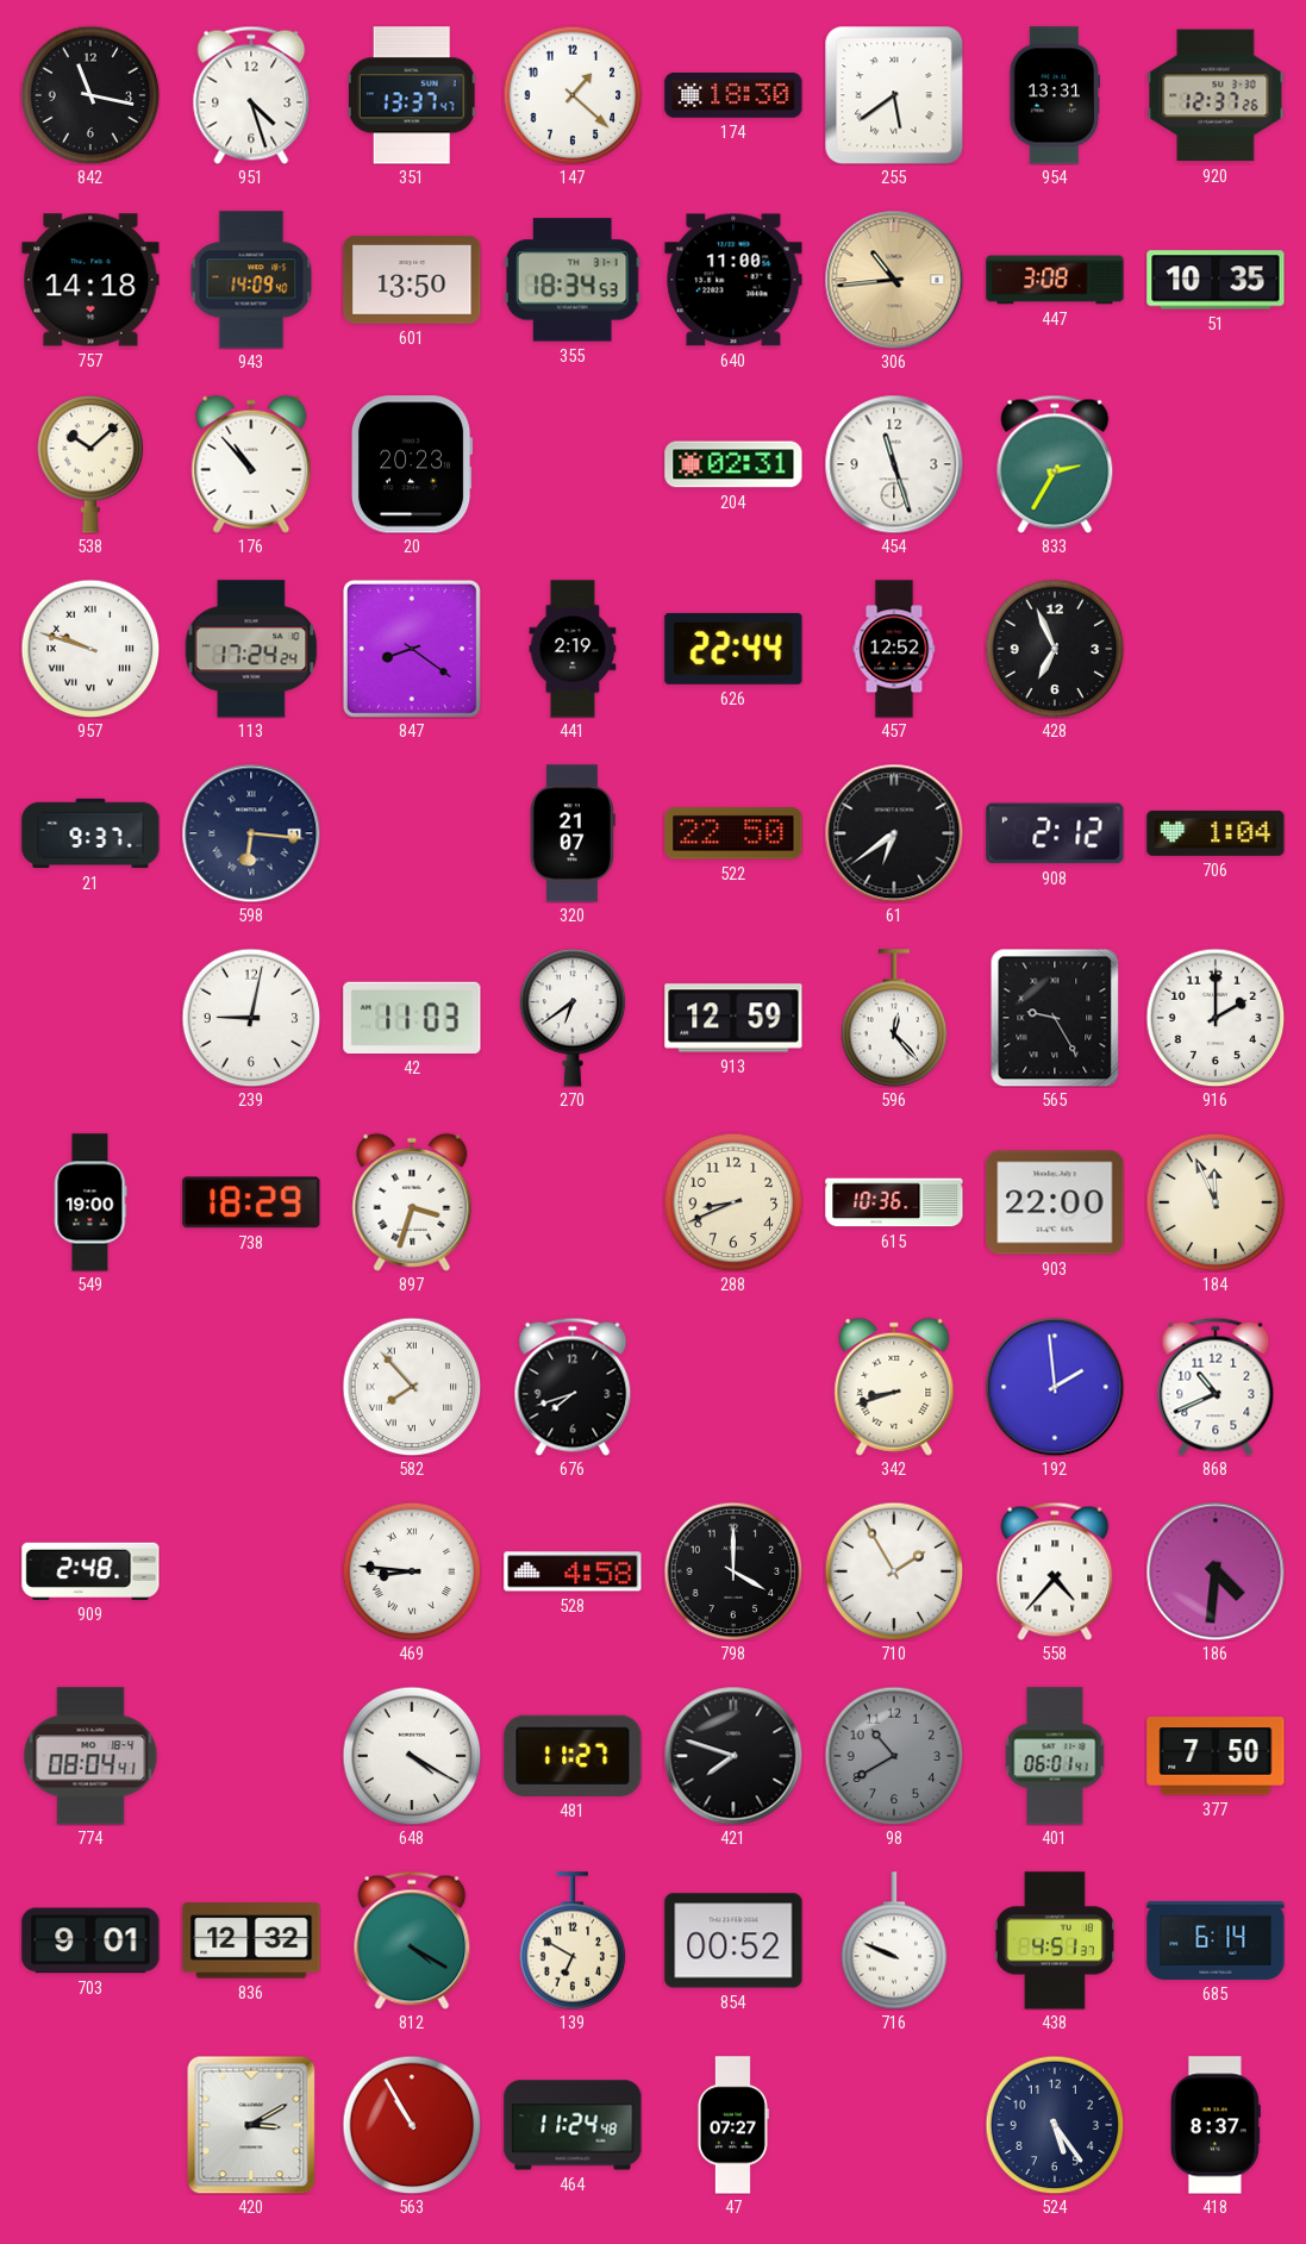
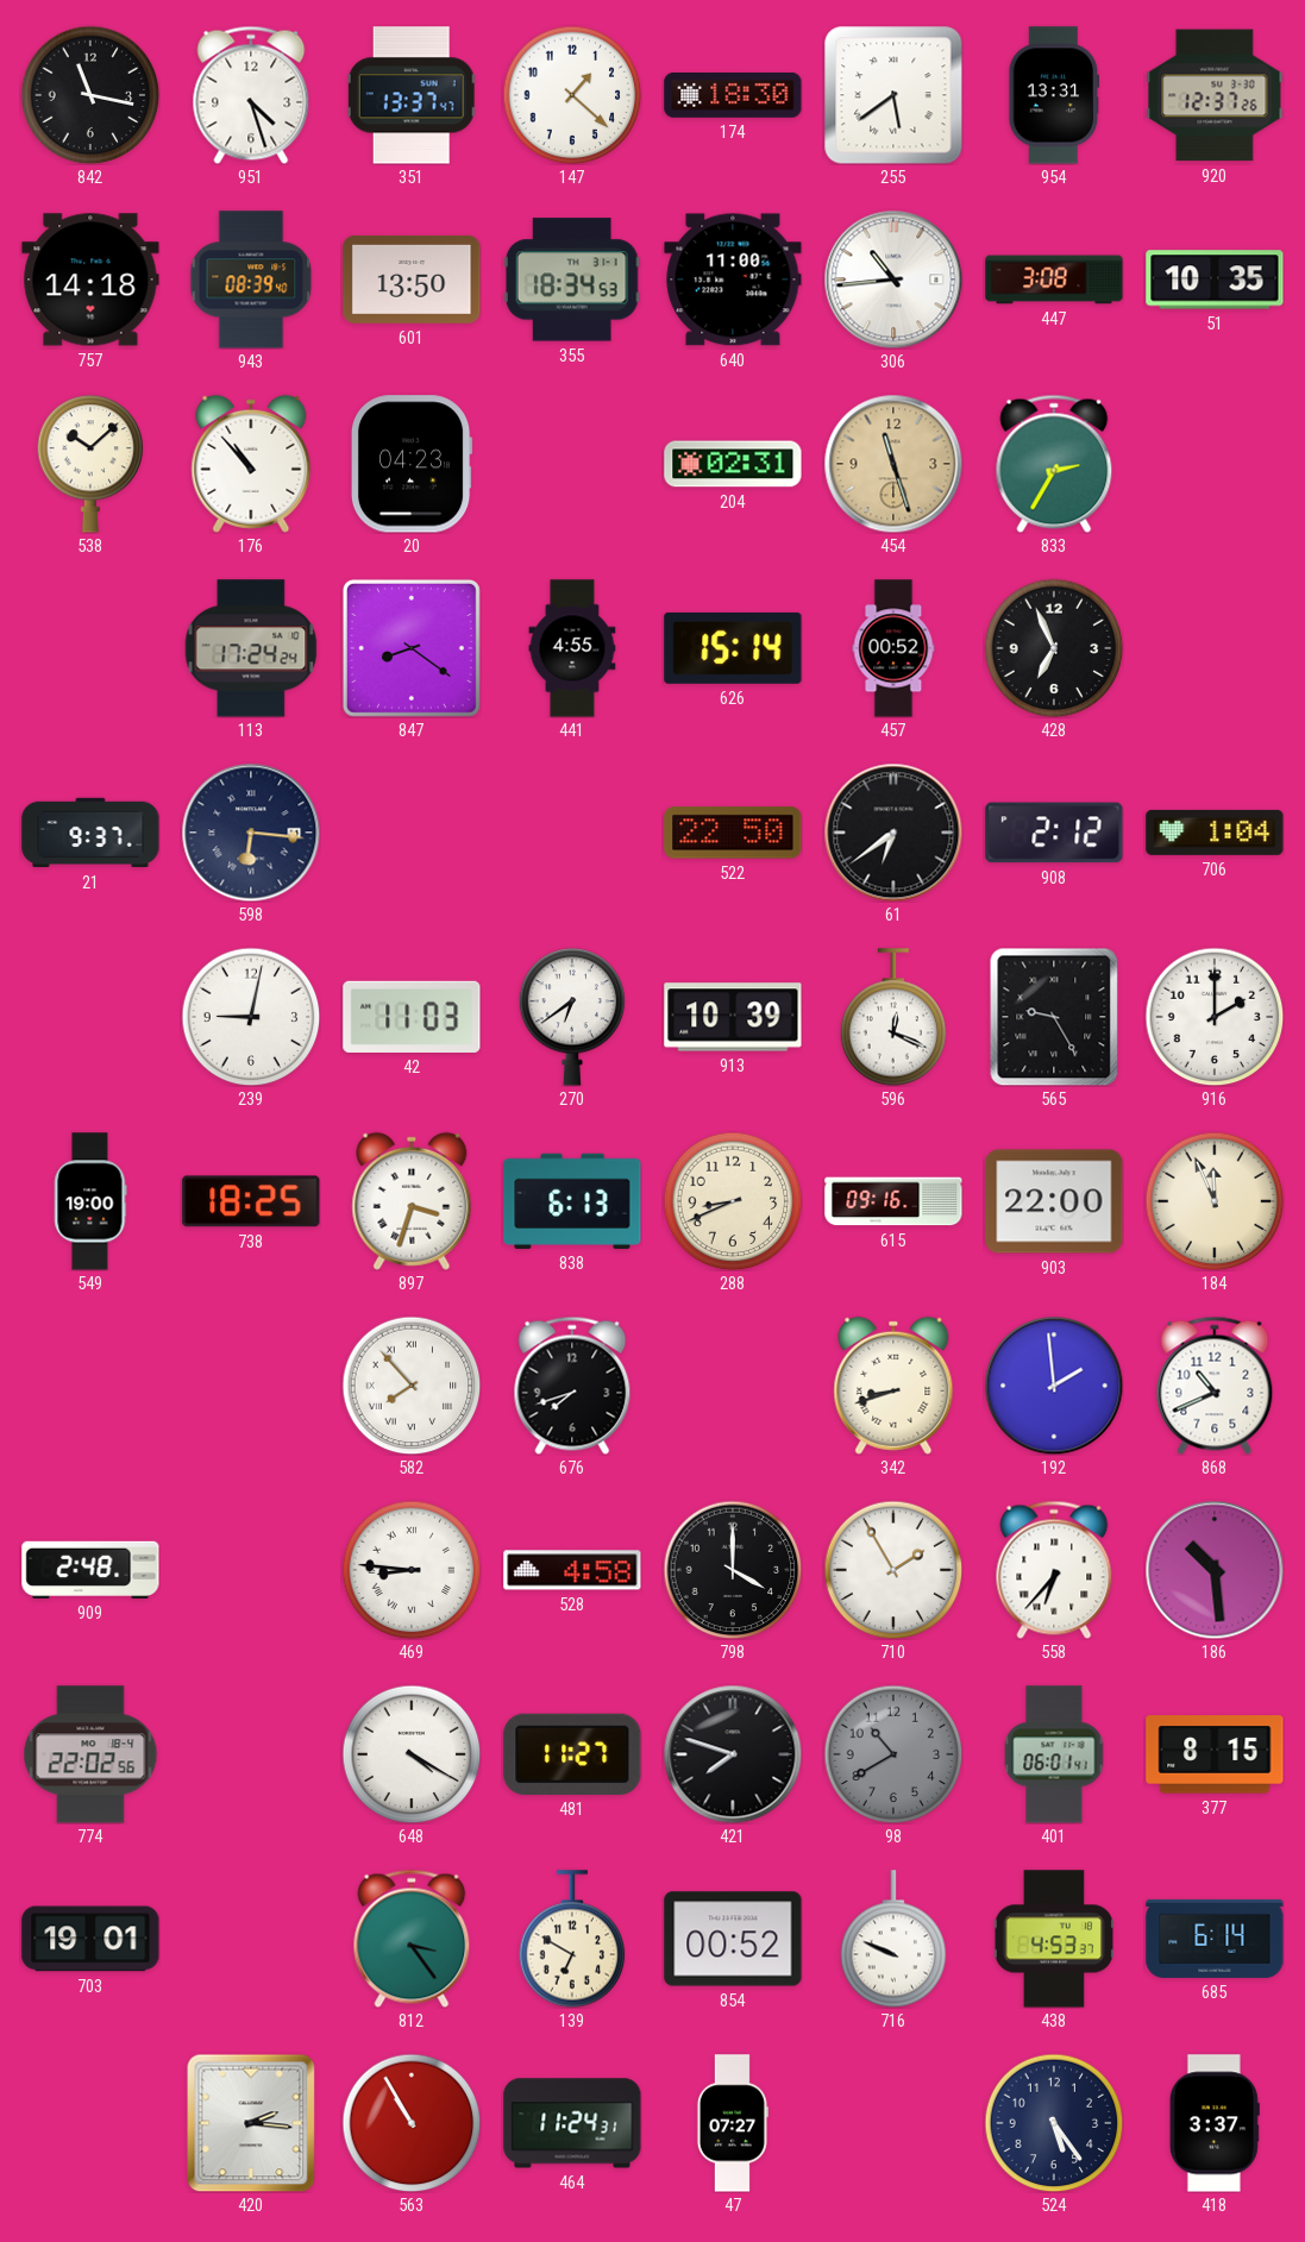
943: 14:09 -> 08:39 (251, 280)
306 dial: champagne -> white (893, 280)
20: 20:23 -> 04:23 (412, 464)
454 dial: white -> champagne (893, 464)
957: 9:48 -> none (90, 649)
441: 2:19 -> 4:55 (572, 648)
626: 22:44 -> 15:14 (733, 648)
457: 12:52 -> 00:52 (893, 648)
320: 21:07 -> none (574, 833)
913: 12:59 -> 10:39 (733, 1017)
596: 12:23 -> 12:19 (893, 1017)
738: 18:29 -> 18:25 (251, 1201)
838: none -> 6:13 (572, 1201)
615: 10:36 -> 09:16 (893, 1201)
558: 4:37 -> 6:37 (1054, 1570)
186: 4:31 -> 10:29 (1215, 1570)
774: 08:04 -> 22:02 (90, 1754)
377: 7:50 -> 8:15 (1215, 1754)
703: 9:01 -> 19:01 (90, 1939)
836: 12:32 -> none (251, 1940)
812: 4:20 -> 3:24 (412, 1939)
438: 4:51 -> 4:53 (1054, 1939)
420: 3:10 -> 2:16 (251, 2123)
464: 11:24:48 -> 11:24:31 (572, 2123)
418: 8:37 -> 3:37 (1215, 2123)
